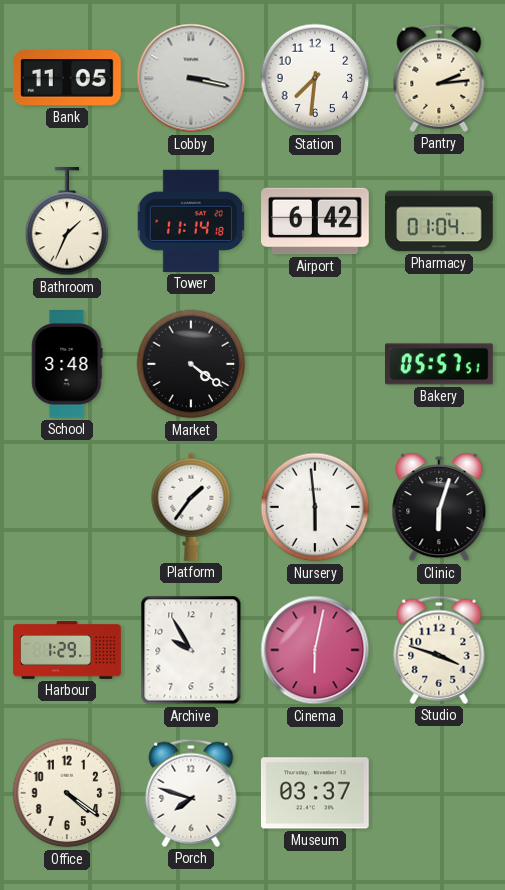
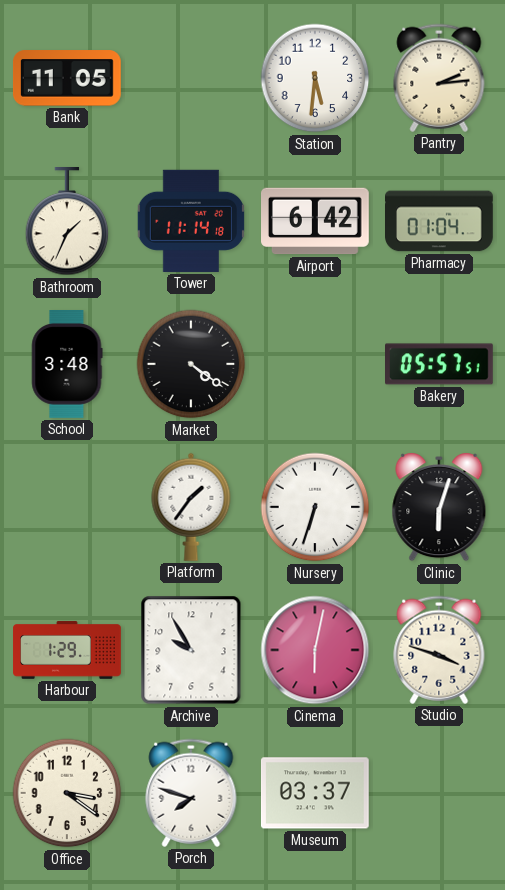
Lobby: 3:17 -> none (191, 78)
Station: 7:31 -> 5:31 (315, 78)
Nursery: 5:59 -> 6:33 (315, 507)
Office: 4:21 -> 3:21 (67, 793)
